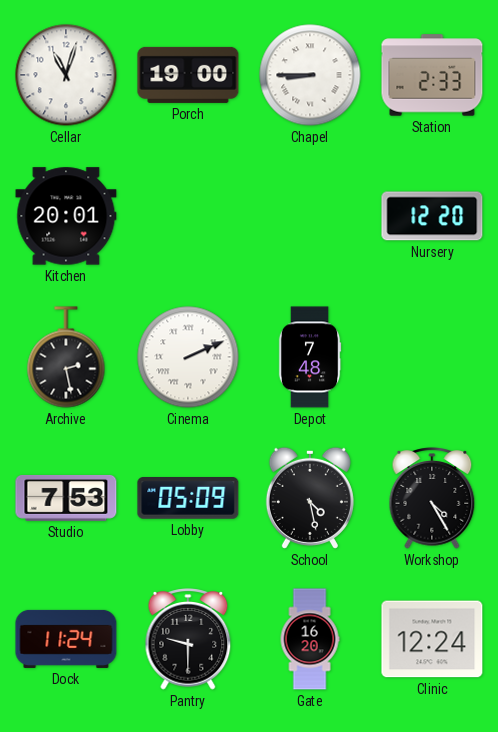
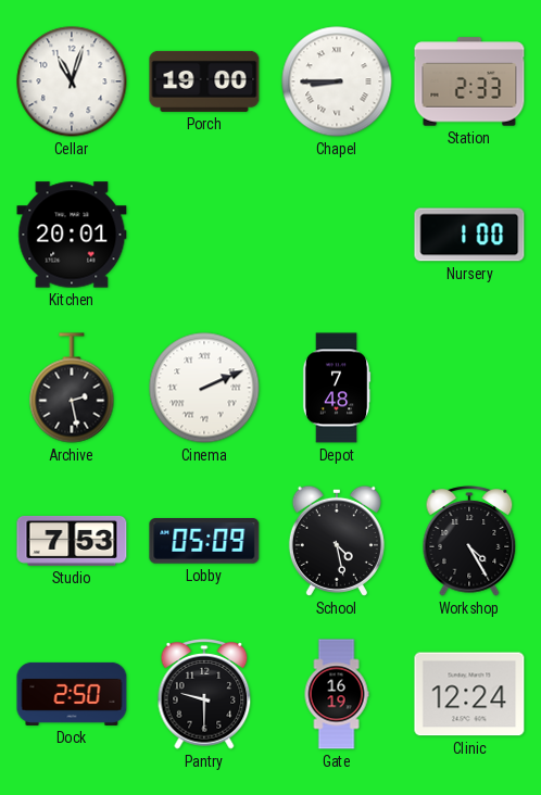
Nursery: 12:20 -> 1:00 (469, 235)
Dock: 11:24 -> 2:50 (72, 694)
Gate: 16:20 -> 16:19 (337, 694)
